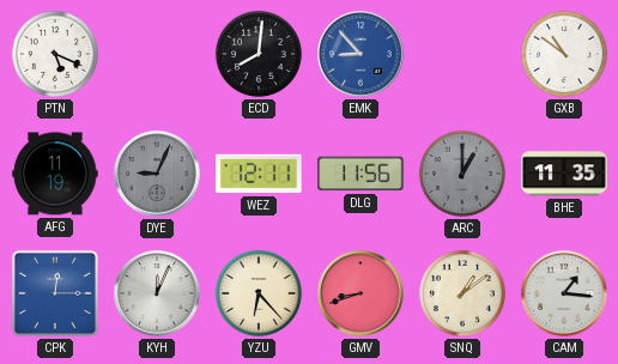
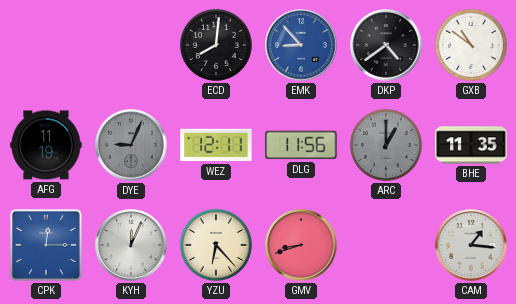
PTN: 5:19 -> none (55, 54)
DKP: none -> 4:39 (386, 45)
SNQ: 1:09 -> none (462, 293)
